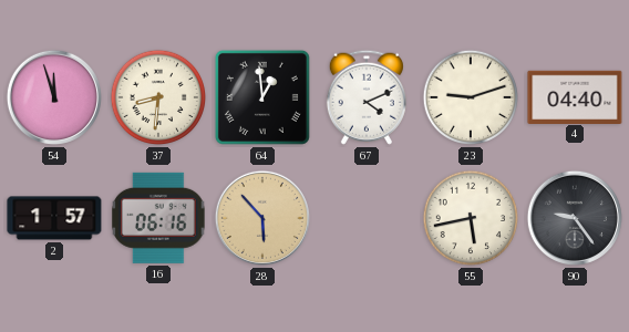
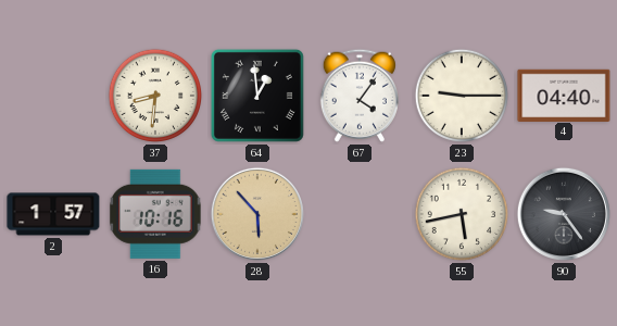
54: 11:57 -> none (54, 97)
67: 4:11 -> 4:06 (360, 96)
23: 9:12 -> 9:15 (462, 96)
16: 06:16 -> 10:16 (155, 214)
